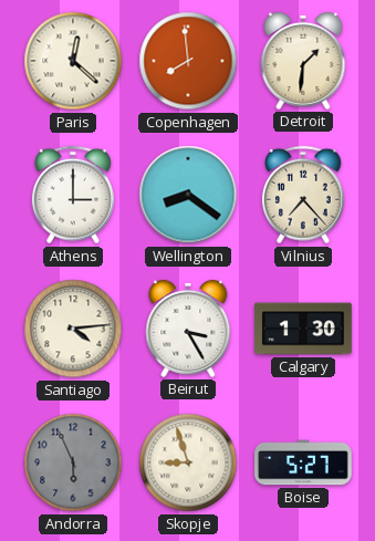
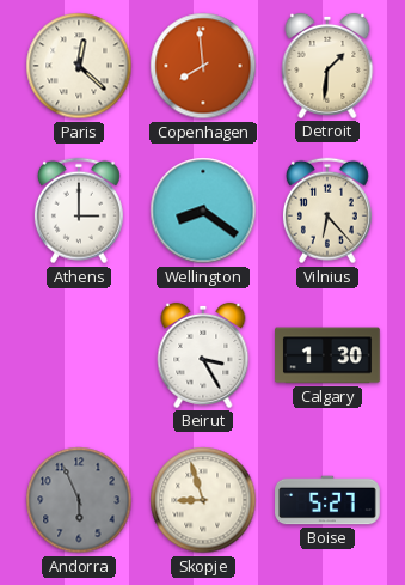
Vilnius: 7:23 -> 6:23 (327, 211)
Santiago: 4:14 -> none (73, 329)
